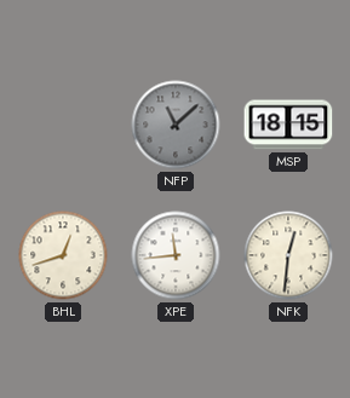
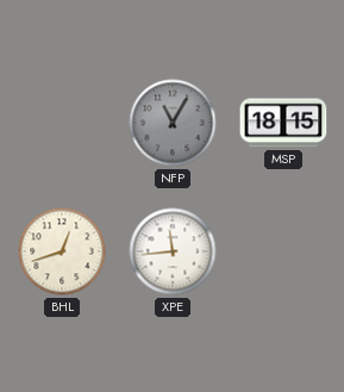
NFP: 11:08 -> 11:05 (173, 123)
NFK: 12:31 -> none (288, 255)
